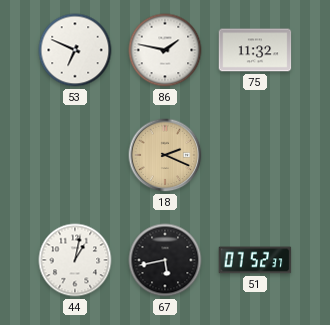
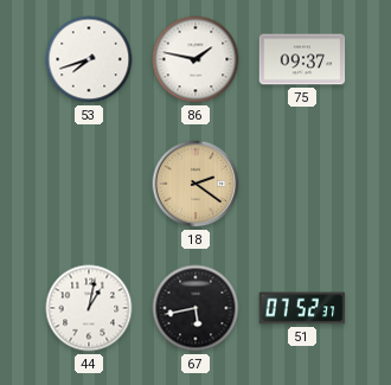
53: 6:49 -> 7:42 (89, 59)
75: 11:32 -> 09:37 (302, 59)
18: 2:19 -> 2:21 (195, 184)
